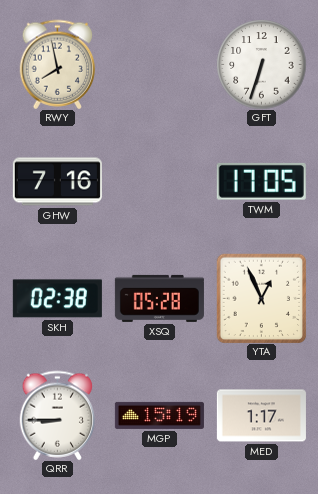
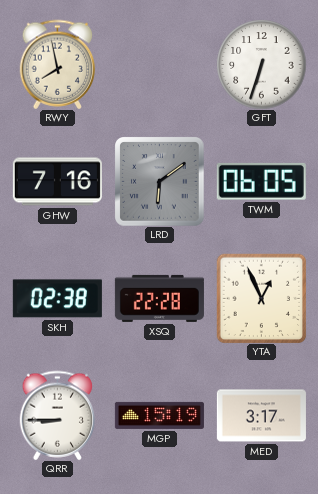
LRD: none -> 6:09 (159, 181)
TWM: 17:05 -> 06:05 (261, 181)
XSQ: 05:28 -> 22:28 (159, 298)
MED: 1:17 -> 3:17 (261, 416)
